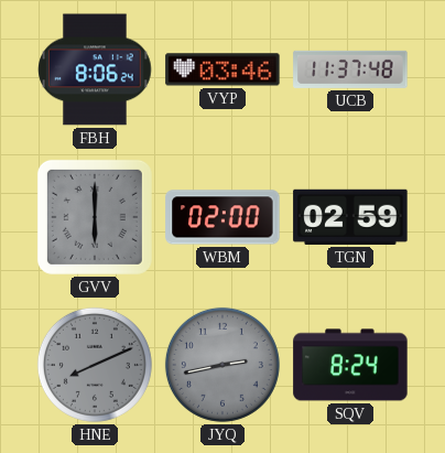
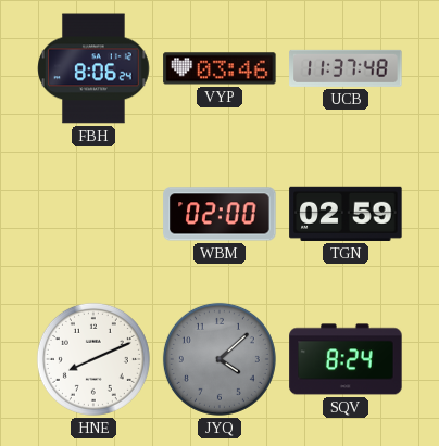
GVV: 6:00 -> none (95, 217)
HNE dial: grey -> white (93, 359)
JYQ: 2:43 -> 4:08 (220, 359)
